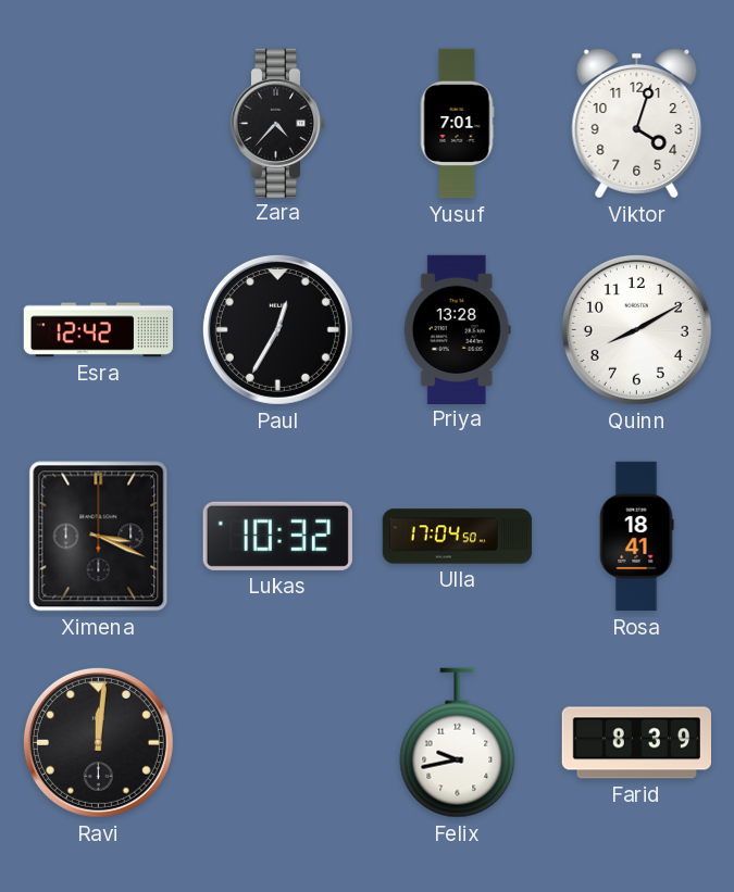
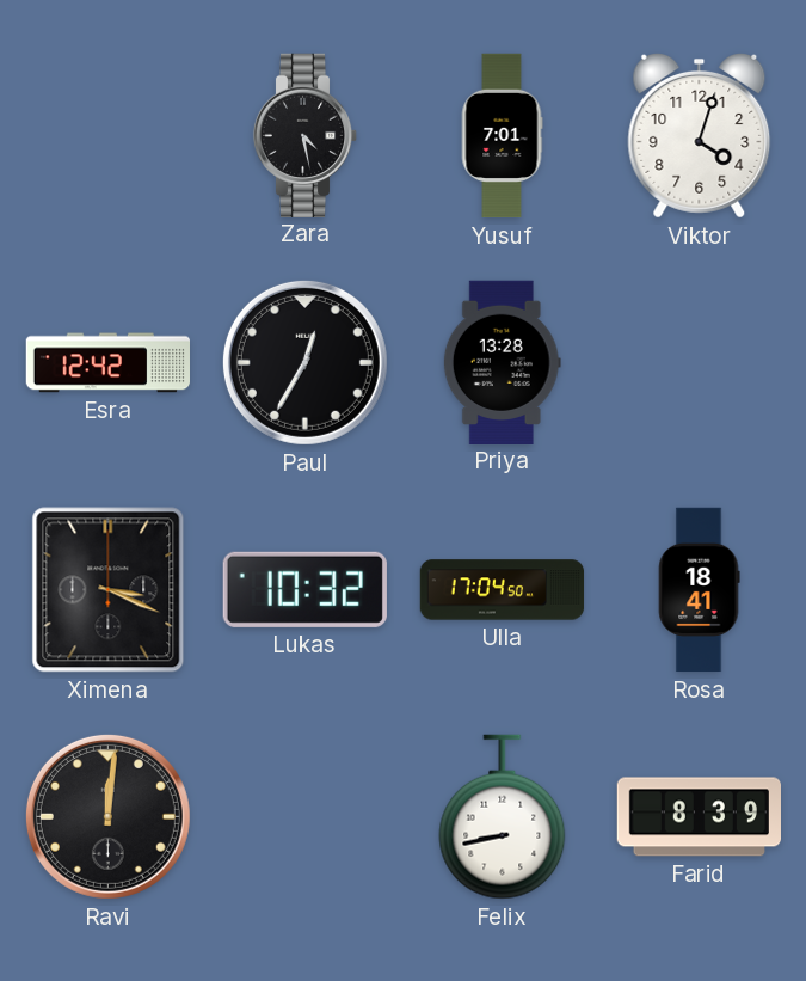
Zara: 4:37 -> 4:28 (306, 135)
Quinn: 8:10 -> none (636, 329)
Felix: 9:43 -> 8:43 (503, 817)
